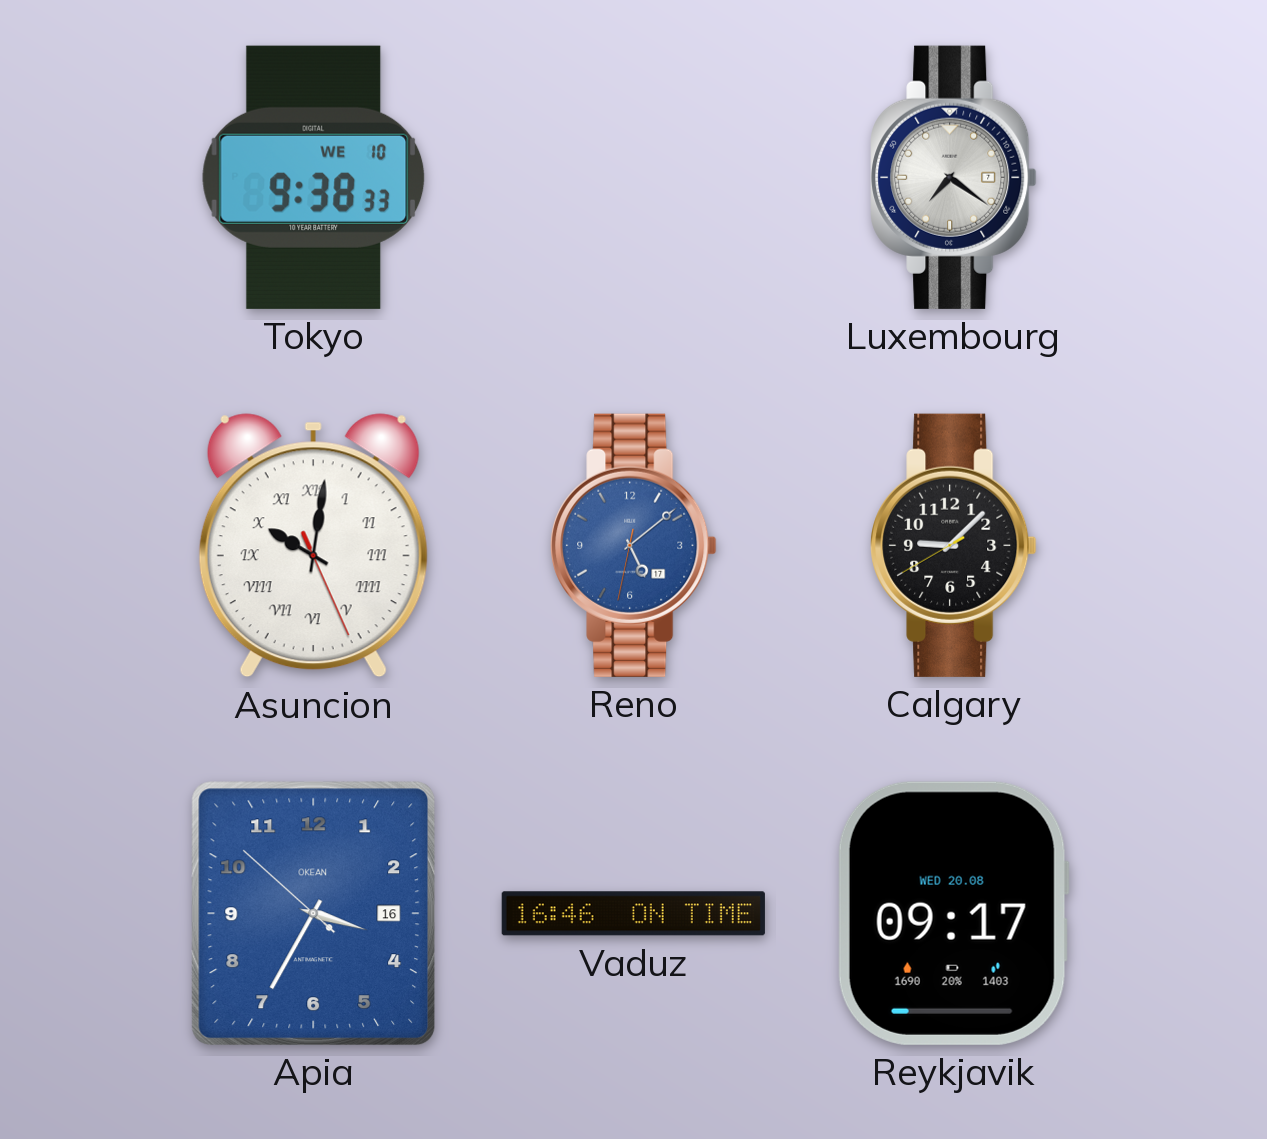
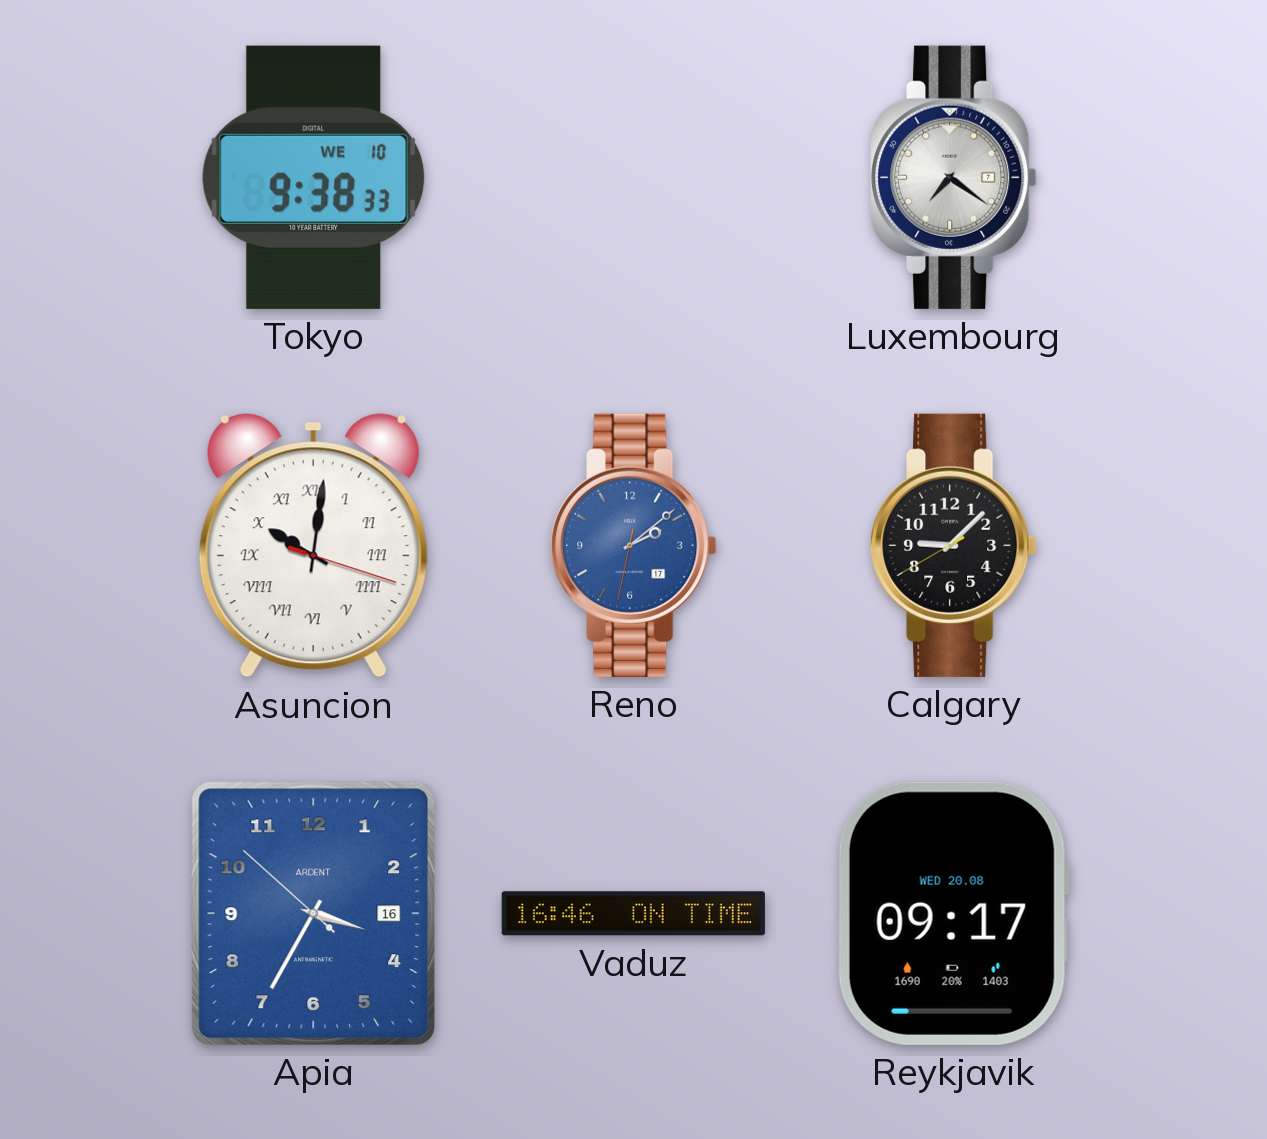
Asuncion: 10:01:26 -> 10:01:18 (313, 546)
Reno: 5:08 -> 2:08 (634, 545)
Apia brand: OKEAN -> ARDENT (314, 913)
